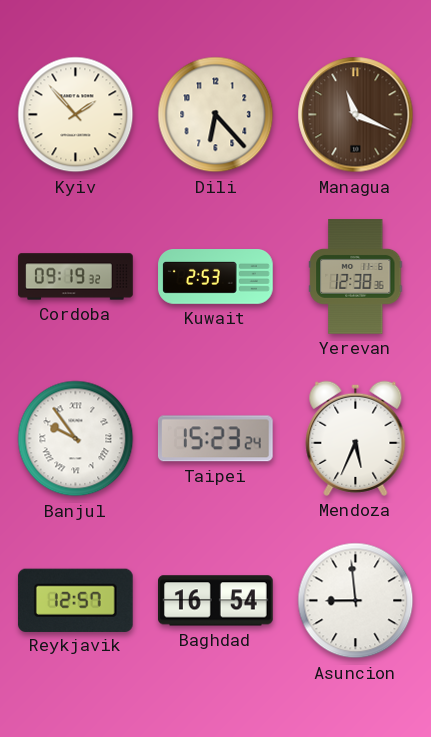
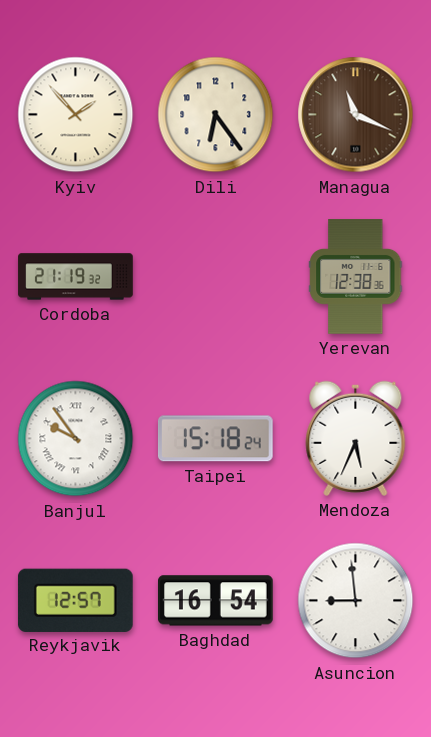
Dili: 6:23 -> 6:24 (216, 115)
Cordoba: 09:19 -> 21:19 (76, 277)
Kuwait: 2:53 -> none (216, 277)
Taipei: 15:23 -> 15:18 (215, 439)
